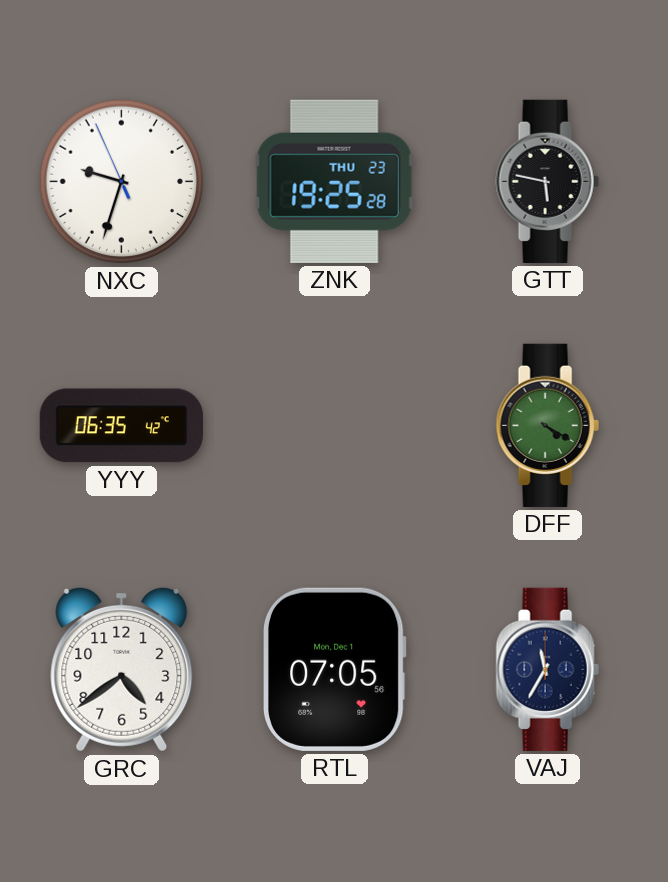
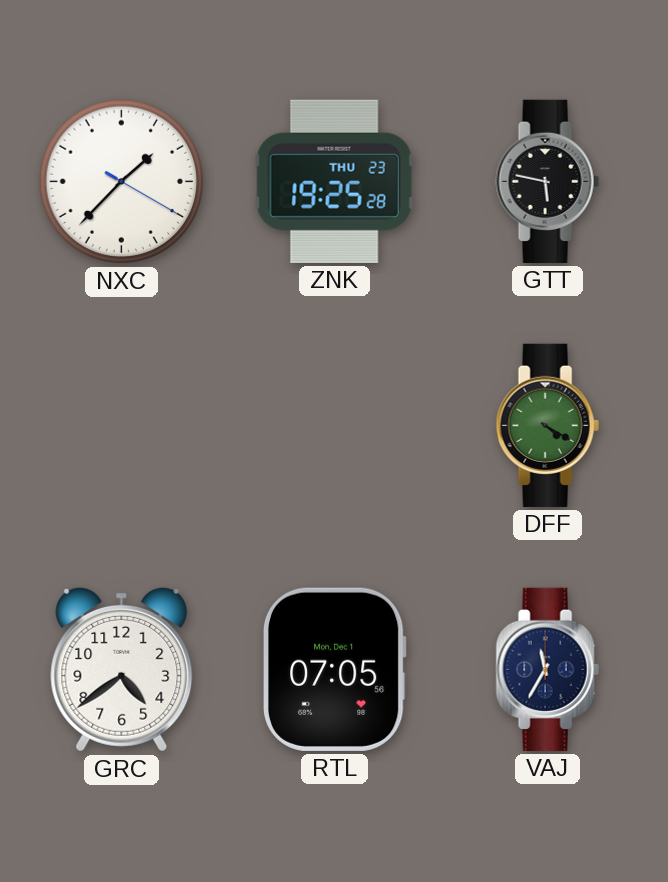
NXC: 9:32 -> 1:37 (122, 182)
YYY: 06:35 -> none (121, 426)
